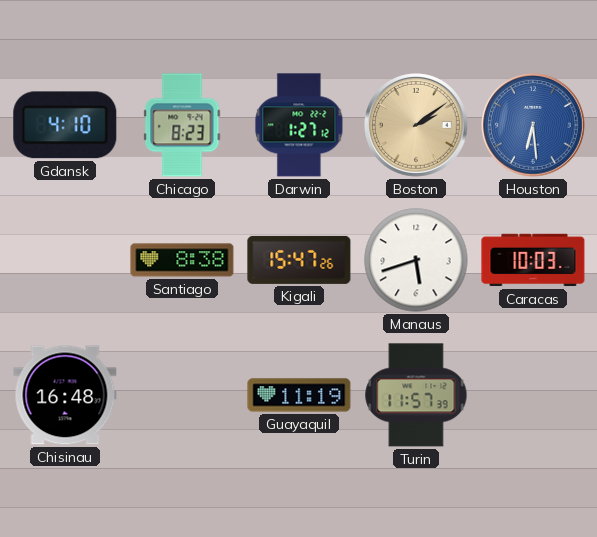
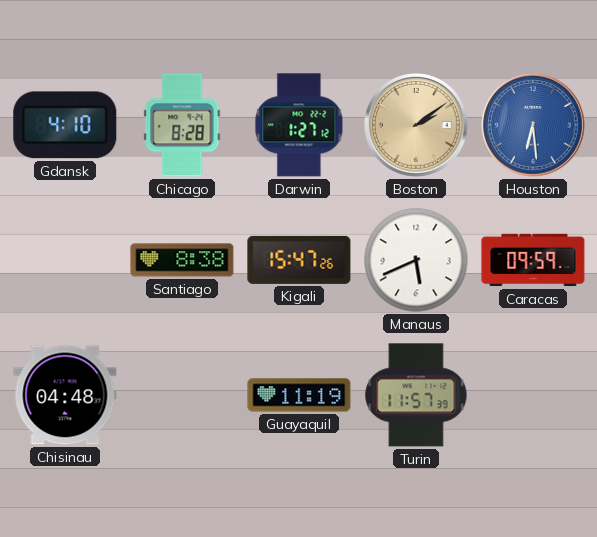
Chicago: 8:23 -> 8:28 (182, 125)
Manaus: 5:42 -> 5:41 (416, 260)
Caracas: 10:03 -> 09:59 (533, 260)
Chisinau: 16:48 -> 04:48 (65, 395)
